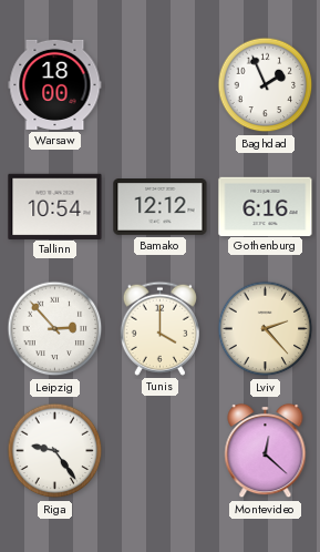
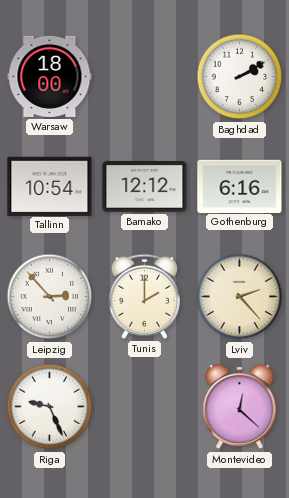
Baghdad: 1:56 -> 2:10 (240, 77)
Tunis: 4:00 -> 2:00 (144, 296)
Riga: 9:24 -> 9:26 (50, 407)
